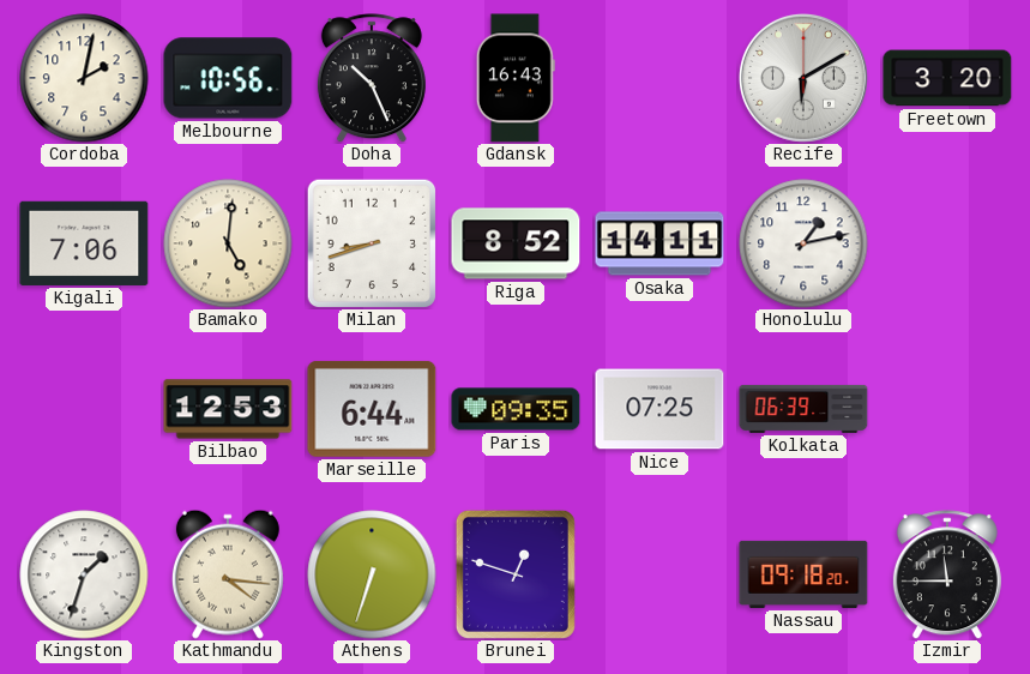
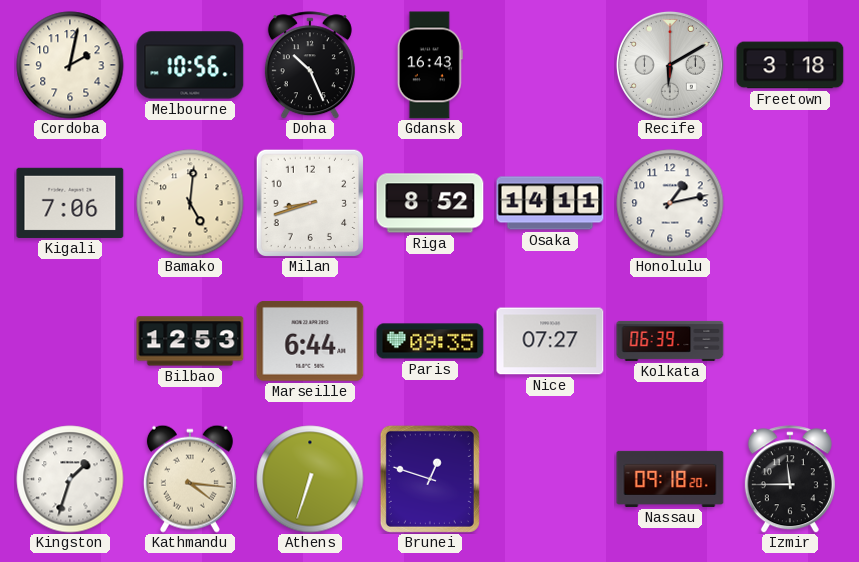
Freetown: 3:20 -> 3:18 (790, 65)
Nice: 07:25 -> 07:27 (550, 341)
